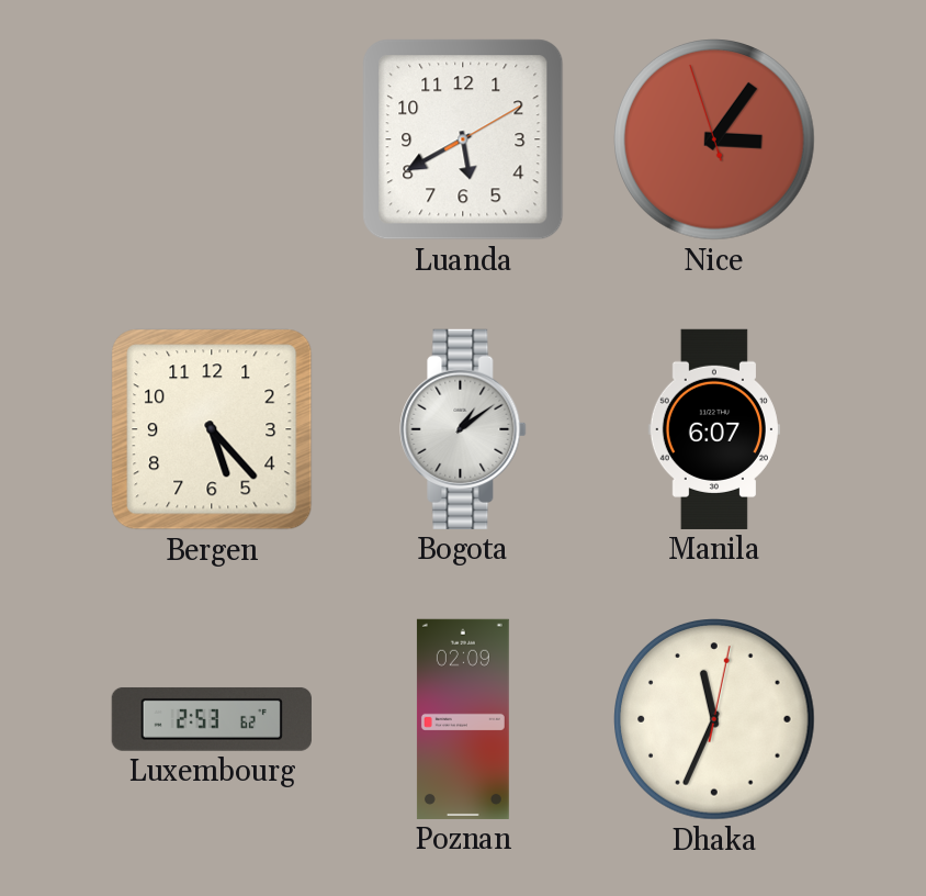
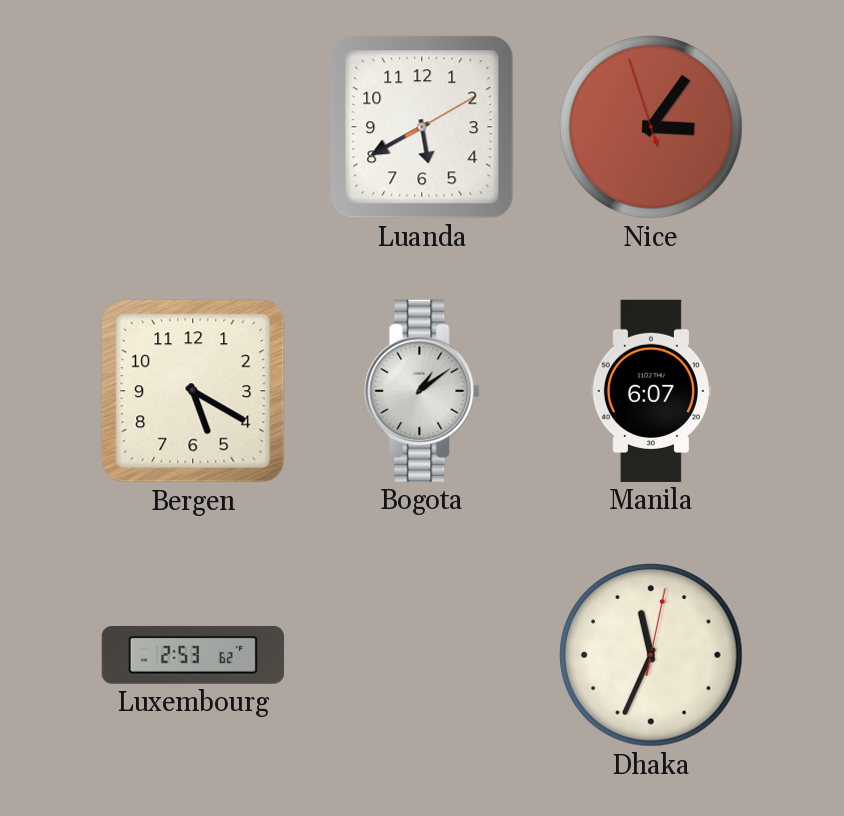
Bergen: 5:23 -> 5:20 (193, 391)
Poznan: 02:09 -> none (463, 719)
